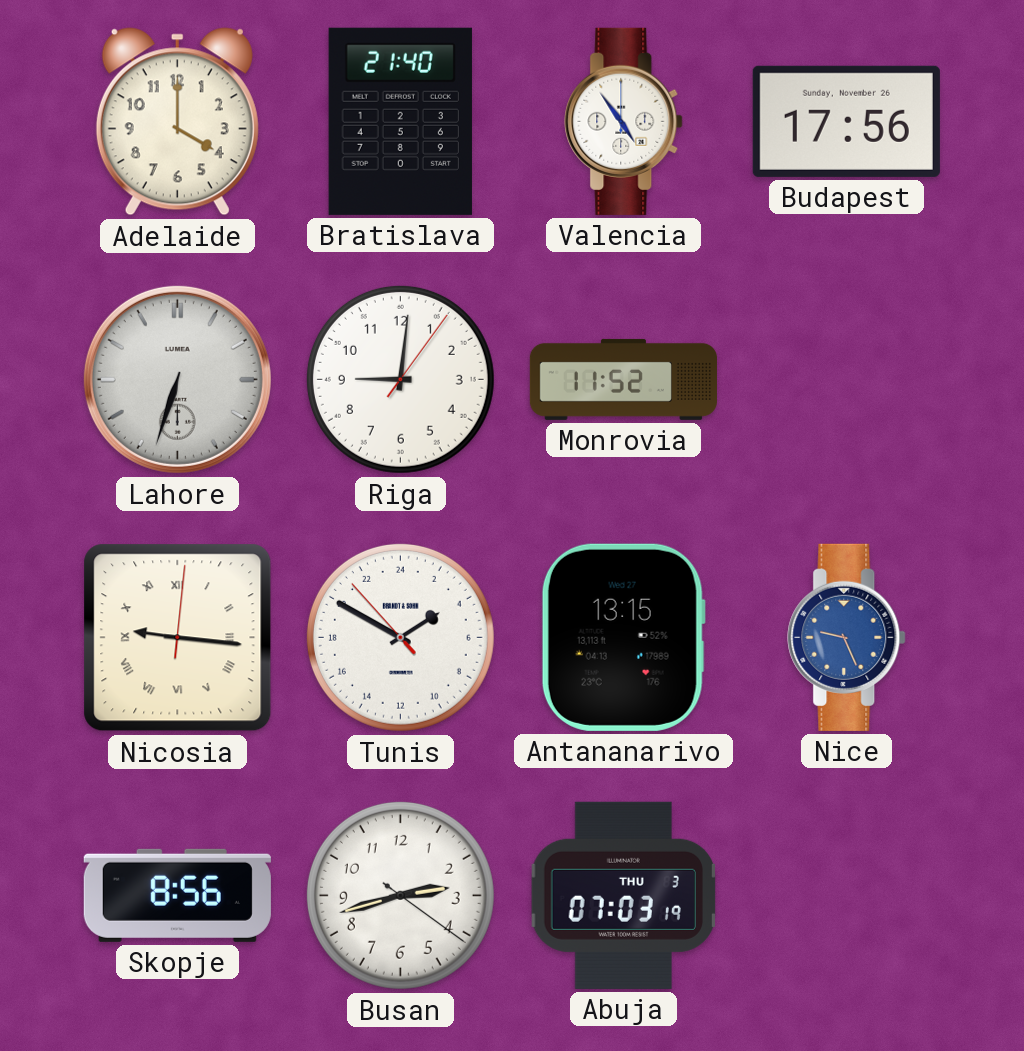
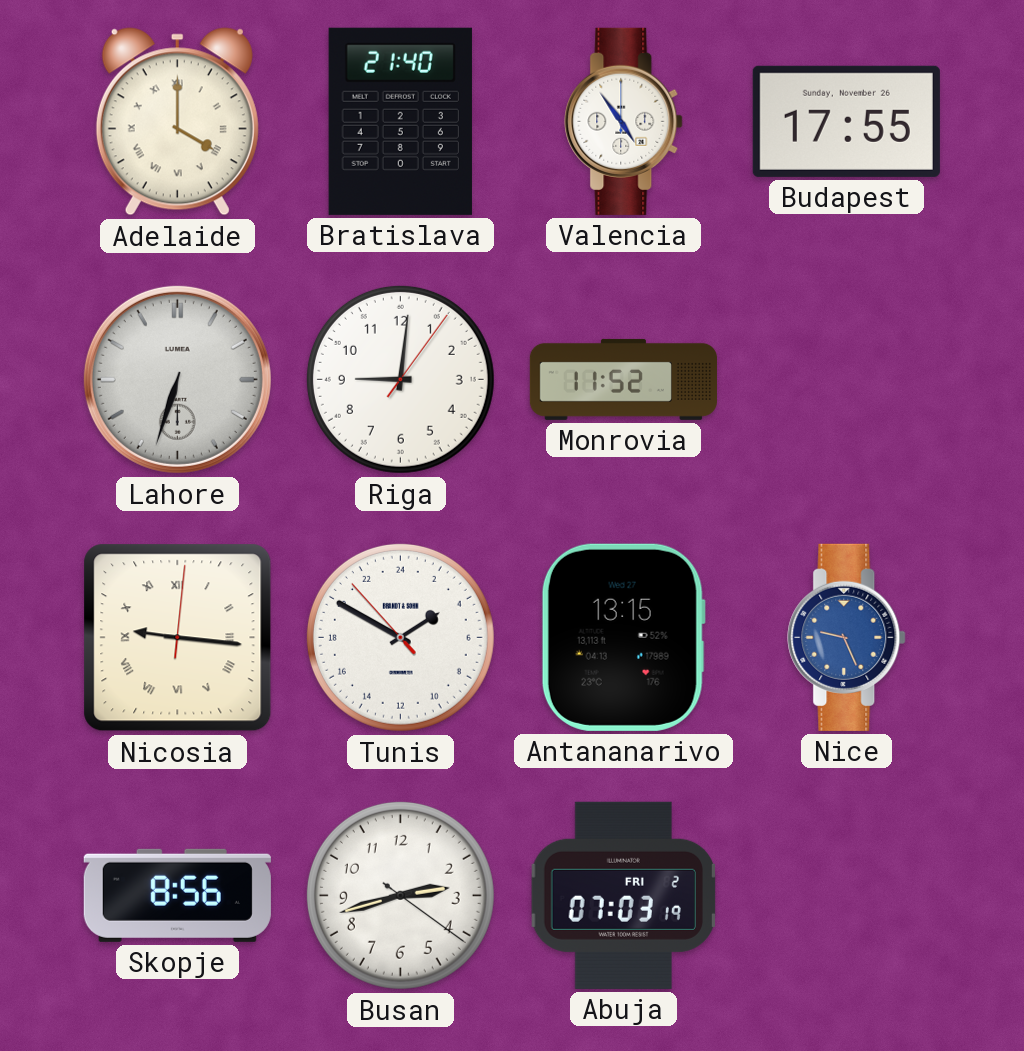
Adelaide numerals: Arabic -> Roman (177, 122)
Budapest: 17:56 -> 17:55 (846, 121)
Abuja date: THU 3 -> FRI 2 (624, 895)
